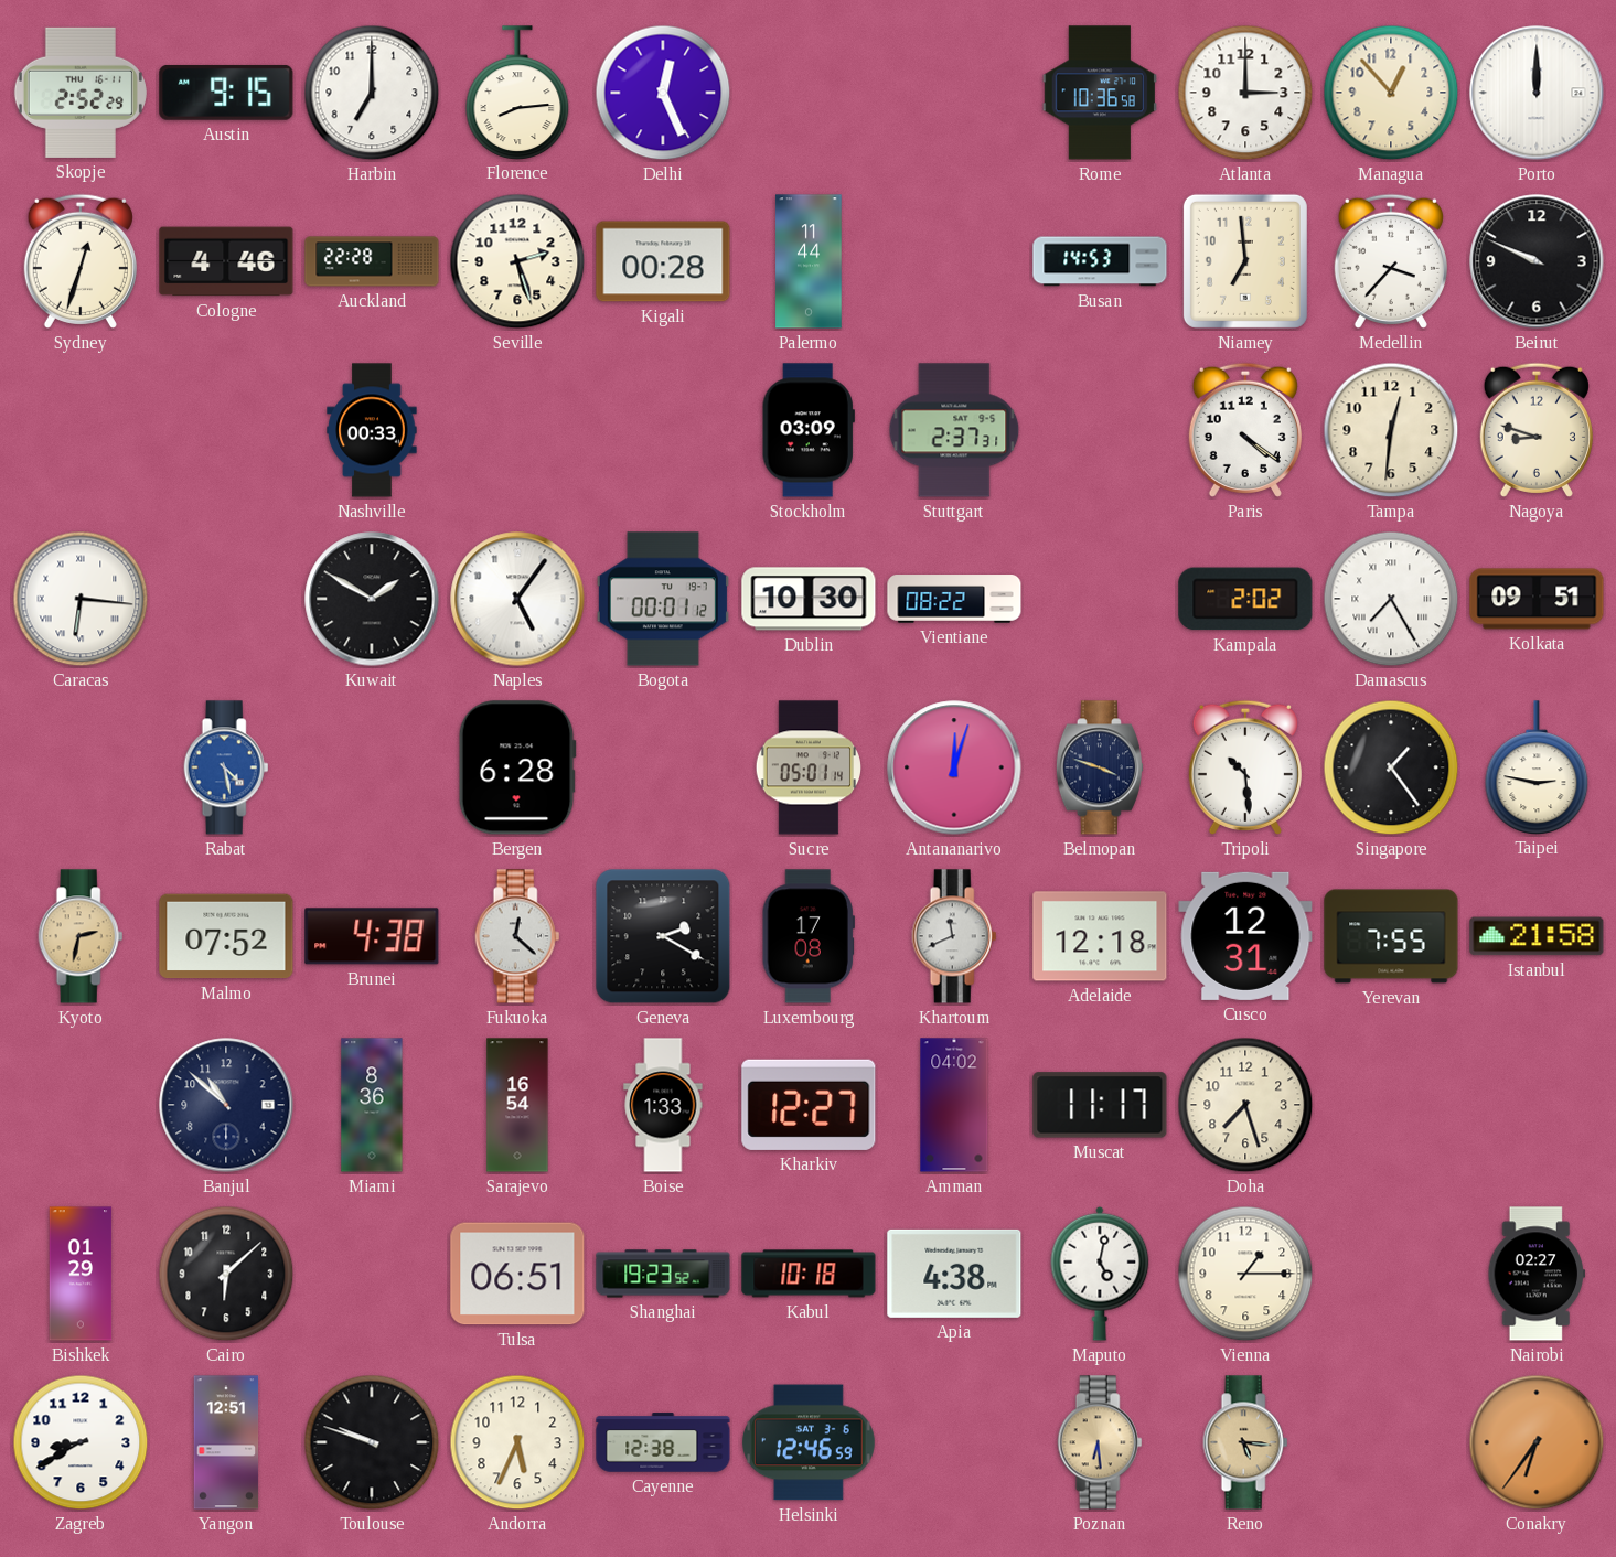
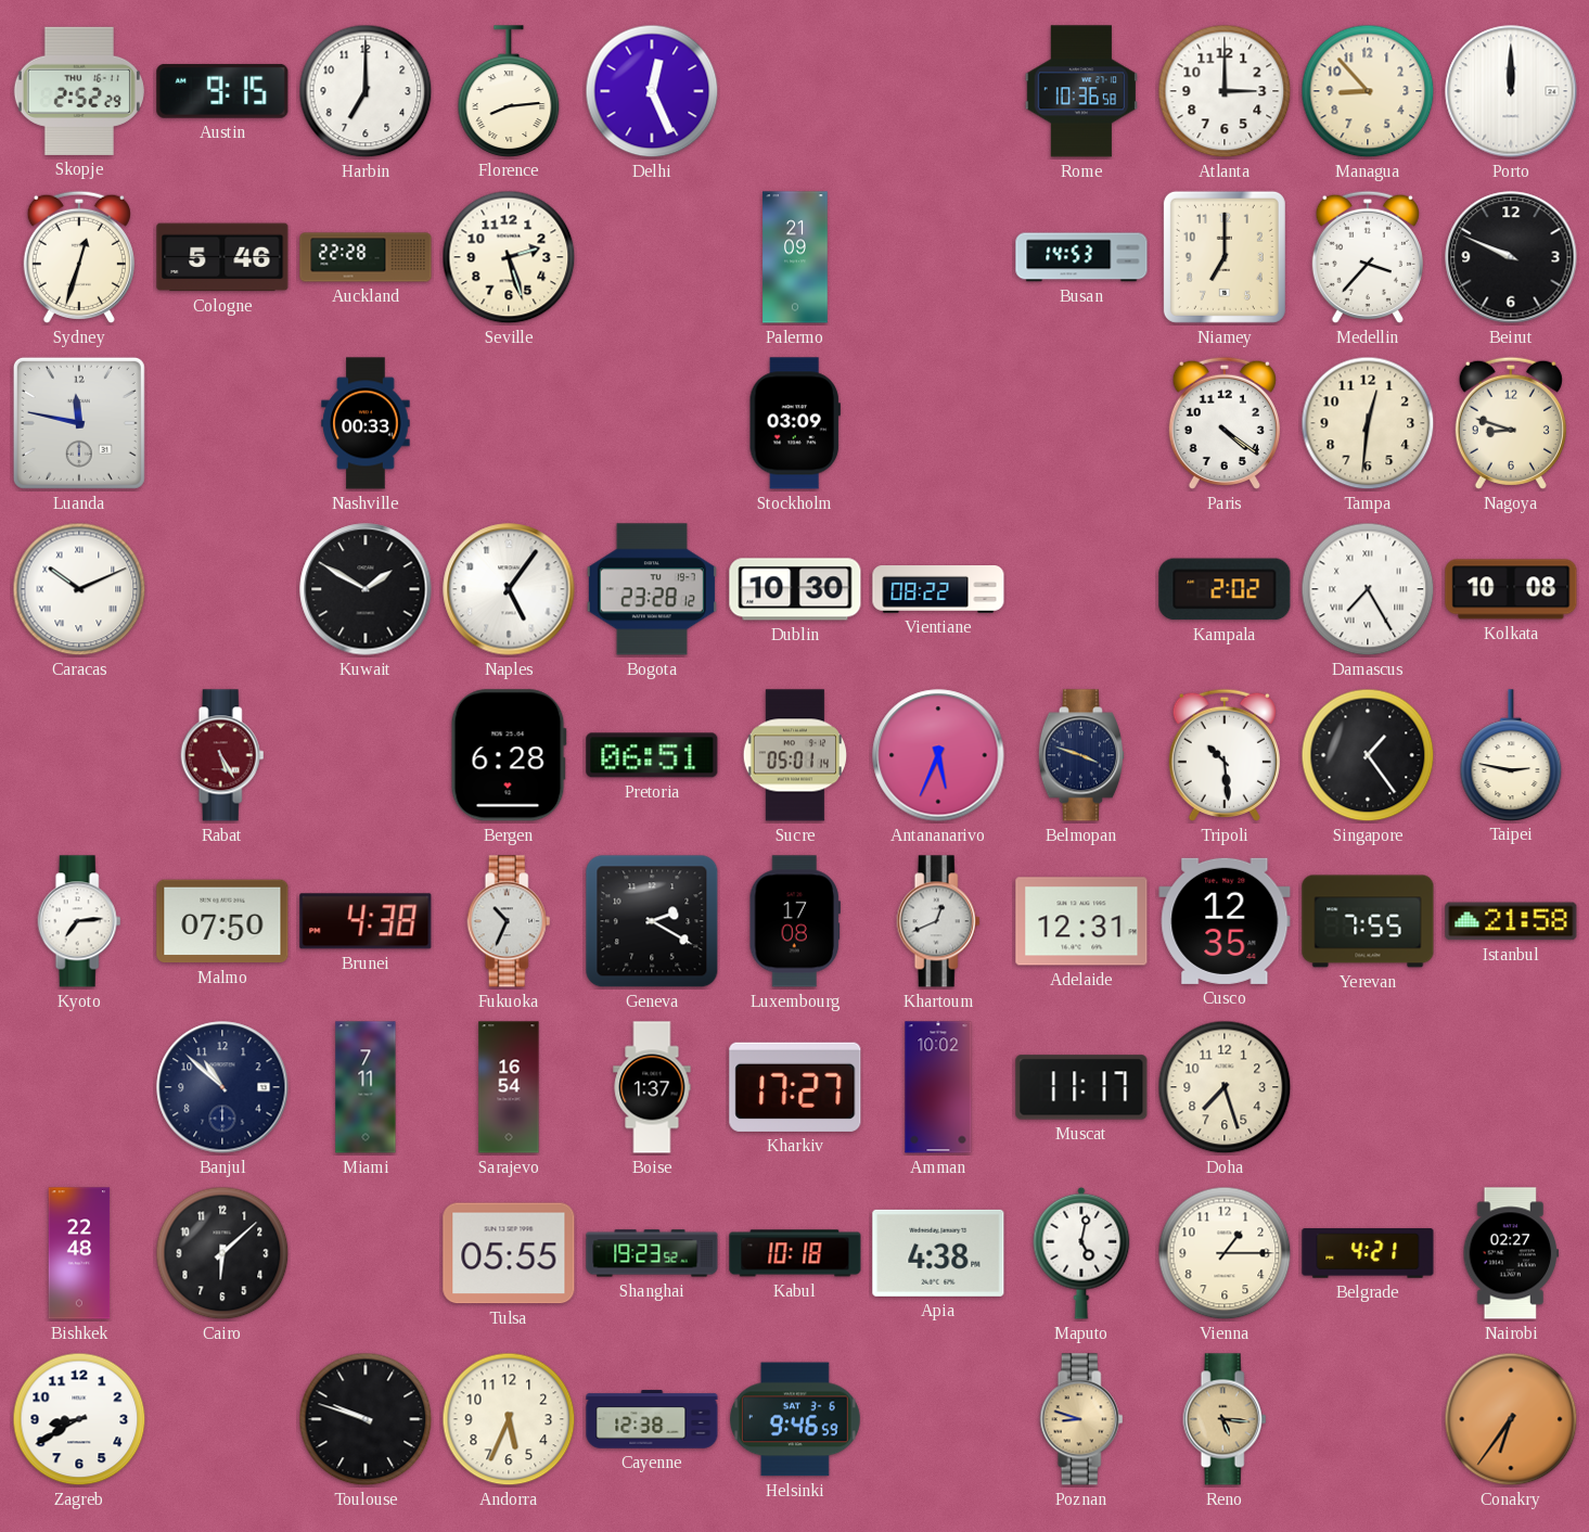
Managua: 12:53 -> 8:53 (1368, 91)
Cologne: 4:46 -> 5:46 (222, 257)
Kigali: 00:28 -> none (663, 261)
Palermo: 11:44 -> 21:09 (795, 257)
Niamey: 6:59 -> 7:00 (1225, 257)
Luanda: none -> 11:47 (79, 423)
Stuttgart: 2:37 -> none (954, 430)
Caracas: 6:16 -> 10:11 (79, 589)
Bogota: 00:01 -> 23:28 (652, 589)
Kolkata: 09:51 -> 10:08 (1511, 589)
Rabat: 4:28 -> 5:25 (222, 755)
Rabat dial: blue -> burgundy (222, 755)
Pretoria: none -> 06:51 (652, 755)
Antananarivo: 12:03 -> 5:34 (938, 755)
Kyoto: 2:32 -> 7:14 (79, 921)
Kyoto dial: champagne -> white (79, 921)
Malmo: 07:52 -> 07:50 (222, 921)
Fukuoka: 12:22 -> 10:34 (509, 921)
Khartoum: 11:41 -> 12:41 (938, 921)
Adelaide: 12:18 -> 12:31 (1081, 921)
Cusco: 12:31 -> 12:35 (1225, 921)
Miami: 8:36 -> 7:11 (366, 1087)
Boise: 1:33 -> 1:37 (652, 1087)
Kharkiv: 12:27 -> 17:27 (795, 1087)
Amman: 04:02 -> 10:02 (938, 1087)
Bishkek: 01:29 -> 22:48 (79, 1253)
Tulsa: 06:51 -> 05:55 (509, 1253)
Belgrade: none -> 4:21 (1368, 1253)
Yangon: 12:51 -> none (226, 1442)
Helsinki: 12:46 -> 9:46 (795, 1419)
Poznan: 6:29 -> 8:48 (1081, 1419)
